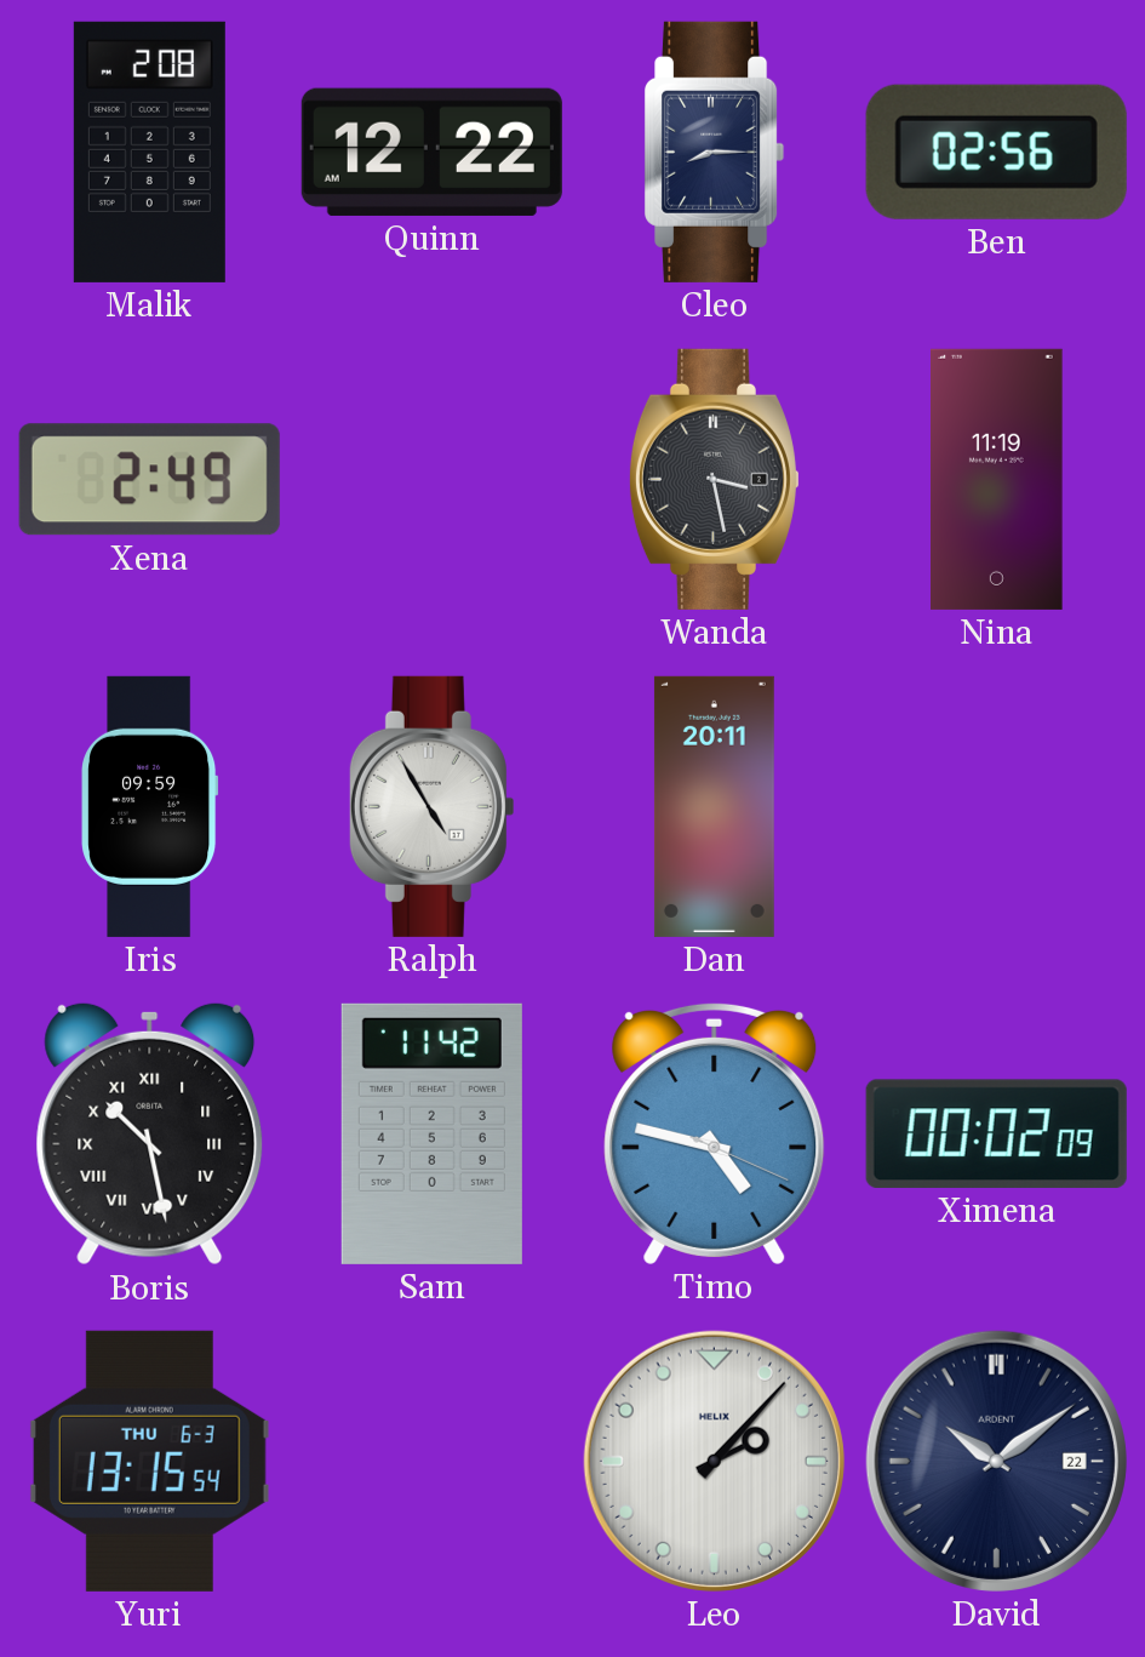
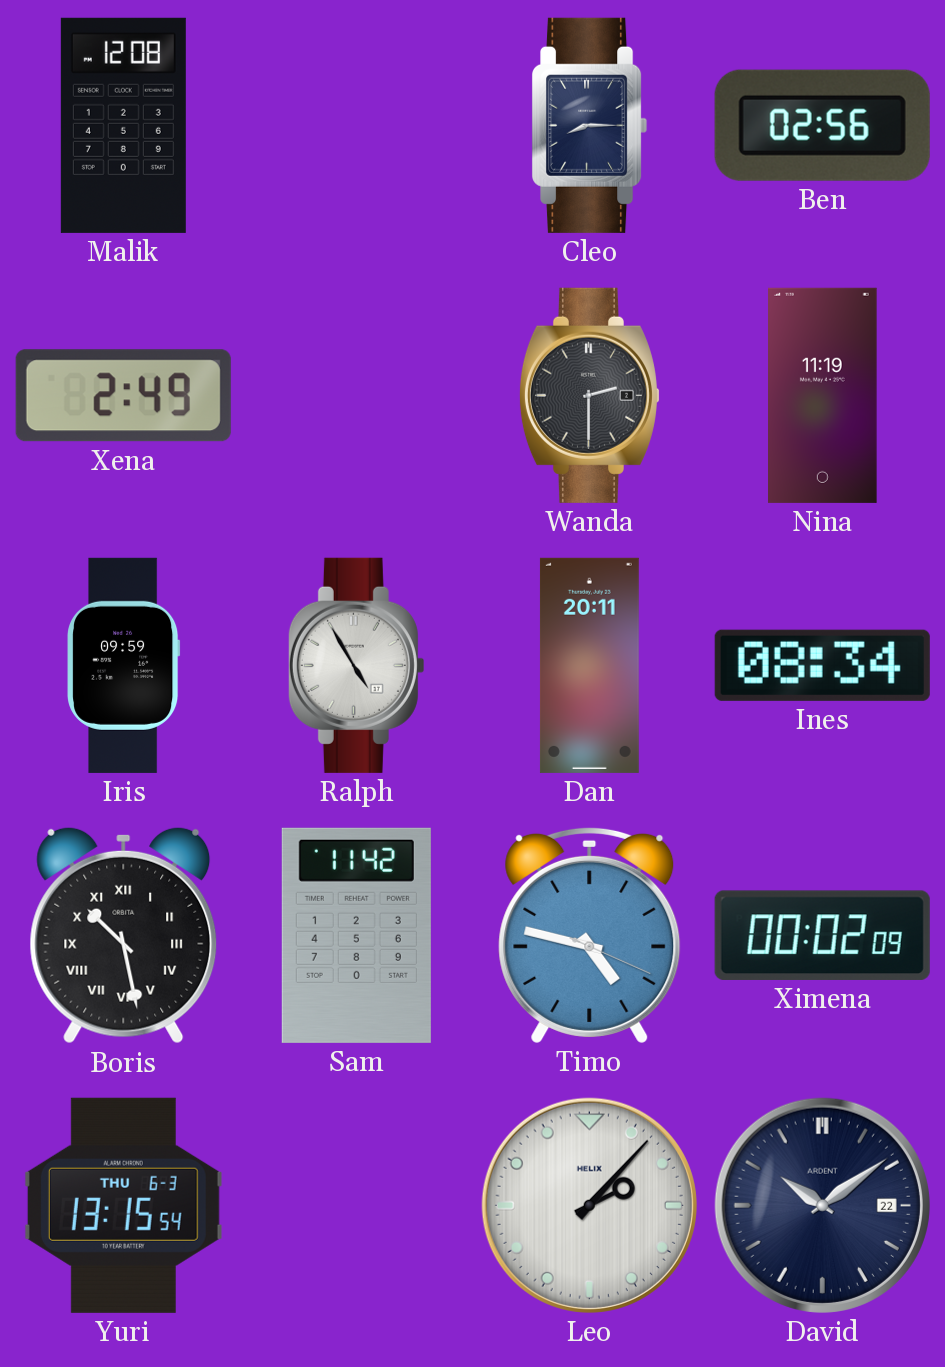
Malik: 2:08 -> 12:08 (123, 125)
Quinn: 12:22 -> none (431, 152)
Wanda: 3:28 -> 2:30 (589, 395)
Ines: none -> 08:34 (822, 665)
